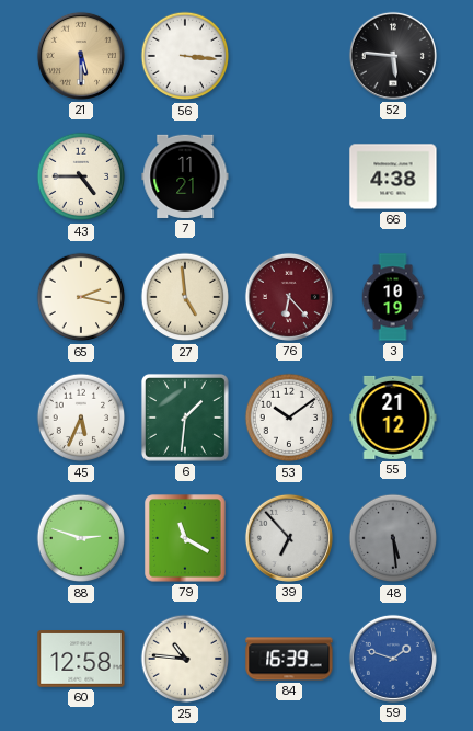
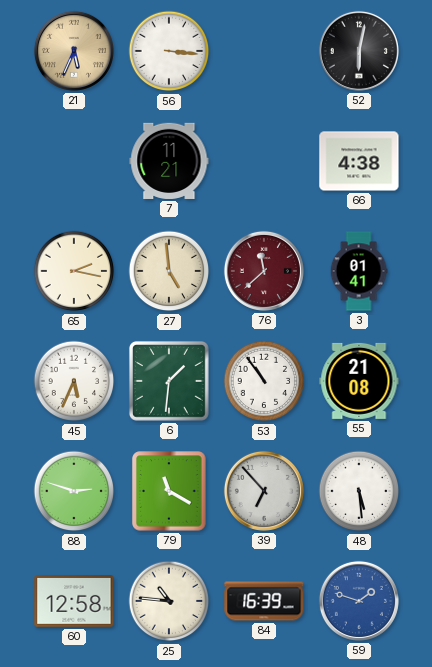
21: 5:30 -> 5:34 (74, 51)
52: 5:46 -> 6:02 (359, 51)
43: 4:45 -> none (81, 176)
76: 6:23 -> 11:38 (264, 271)
3: 10:19 -> 01:41 (359, 271)
53: 10:09 -> 10:54 (264, 381)
55: 21:12 -> 21:08 (359, 381)
48 dial: grey -> white (359, 491)
